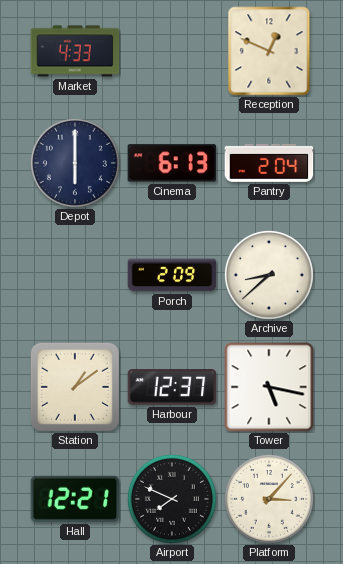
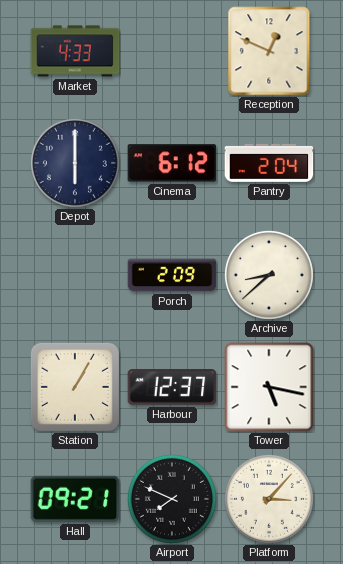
Cinema: 6:13 -> 6:12 (172, 163)
Station: 1:09 -> 1:05 (75, 387)
Hall: 12:21 -> 09:21 (75, 499)
